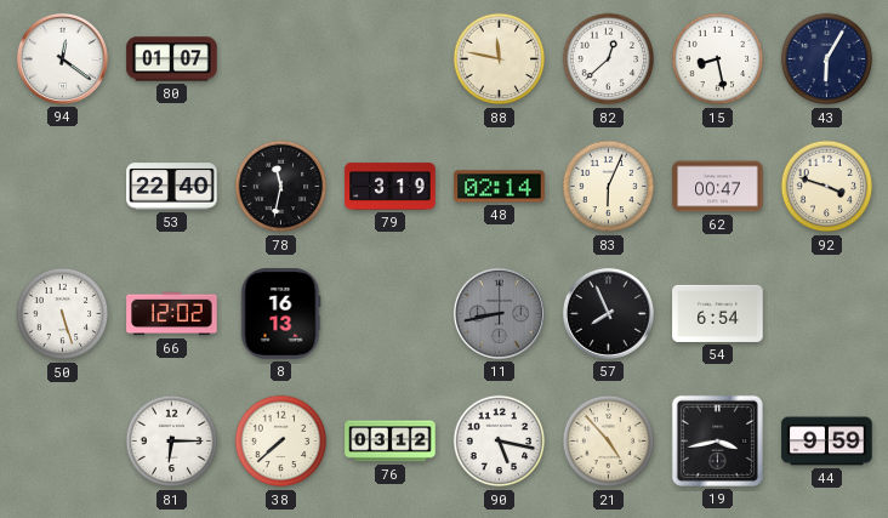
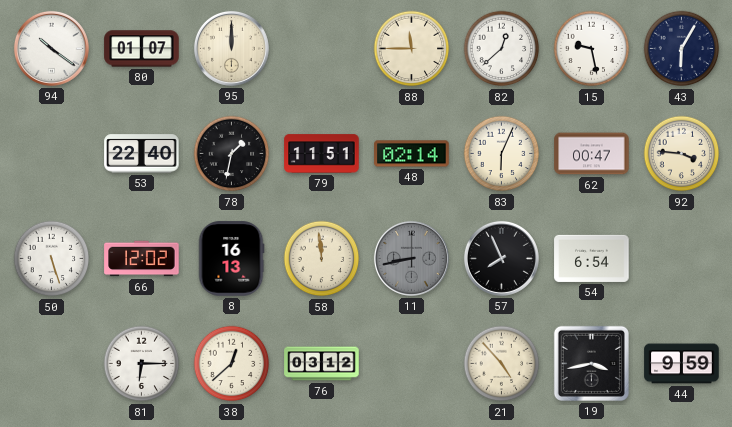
94: 12:21 -> 10:21 (51, 48)
95: none -> 12:00 (231, 48)
88: 11:47 -> 11:45 (412, 49)
15: 8:28 -> 9:28 (592, 49)
78: 11:32 -> 1:32 (232, 154)
79: 3:19 -> 11:51 (322, 154)
92: 3:48 -> 3:46 (682, 154)
58: none -> 11:59 (322, 259)
38: 7:38 -> 12:38 (232, 364)
90: 5:17 -> none (500, 442)
